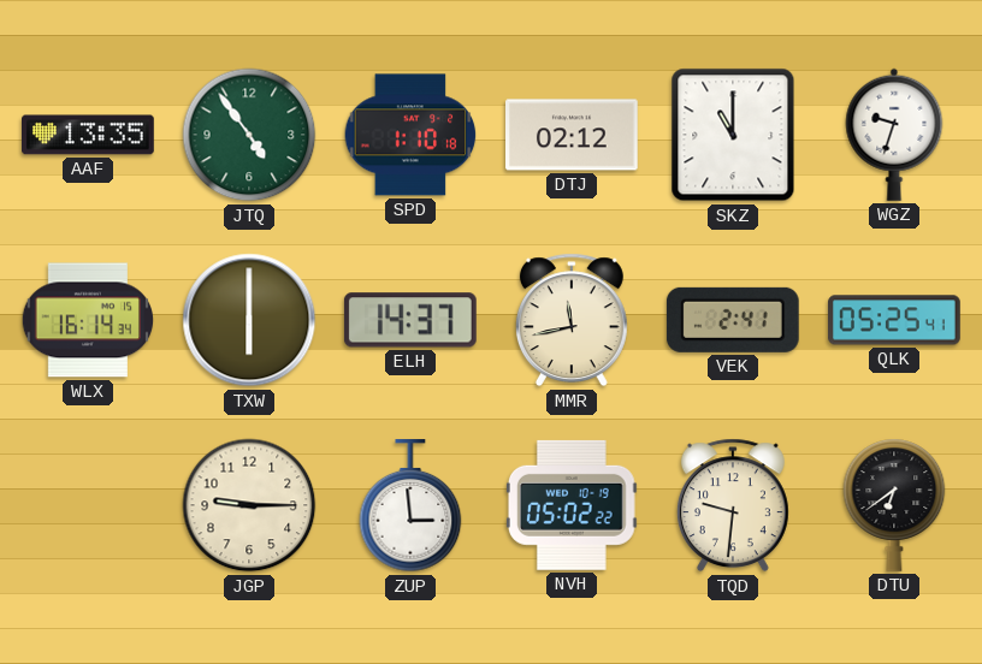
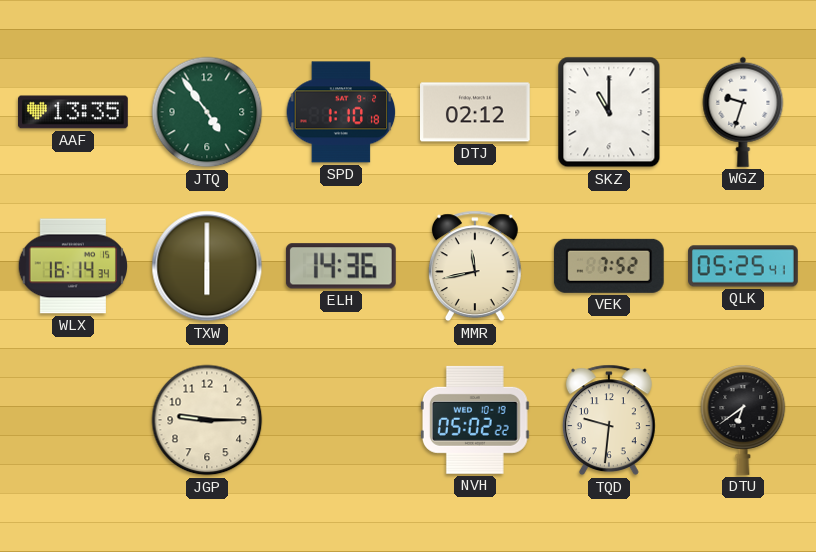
ELH: 14:37 -> 14:36 (341, 266)
VEK: 2:41 -> 7:52 (609, 266)
ZUP: 2:59 -> none (410, 506)
